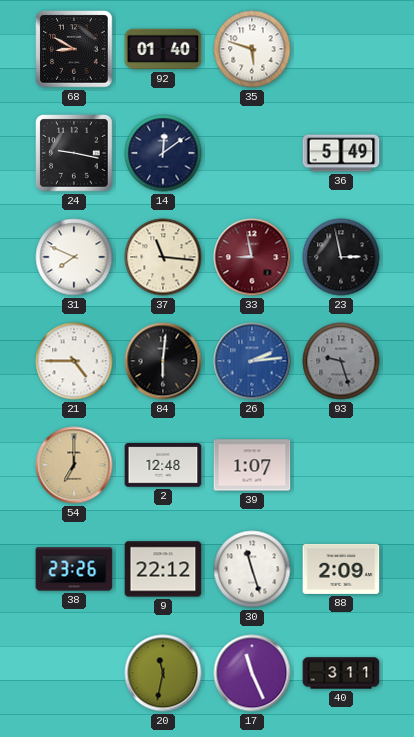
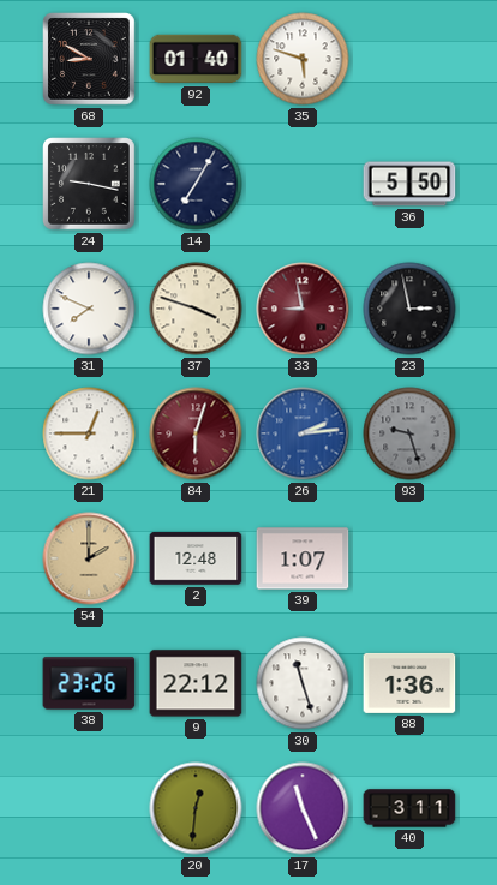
14: 12:09 -> 7:05 (196, 184)
36: 5:49 -> 5:50 (409, 184)
37: 11:16 -> 3:48 (196, 309)
21: 4:45 -> 12:45 (89, 433)
84: 6:01 -> 6:03 (196, 433)
84 dial: black -> burgundy (196, 433)
54: 7:00 -> 2:00 (89, 558)
88: 2:09 -> 1:36 (409, 683)
20: 11:32 -> 12:31 (196, 808)
